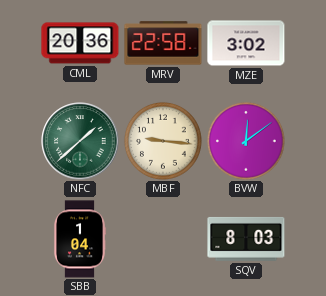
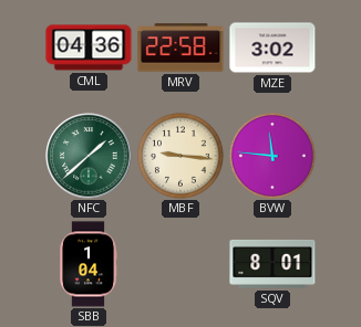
CML: 20:36 -> 04:36 (89, 48)
BVW: 12:09 -> 11:46 (272, 156)
SQV: 8:03 -> 8:01 (272, 264)
